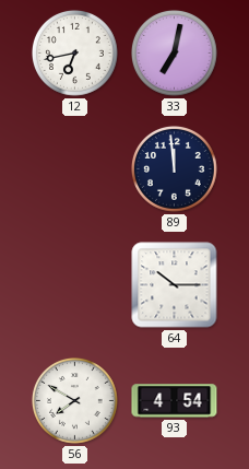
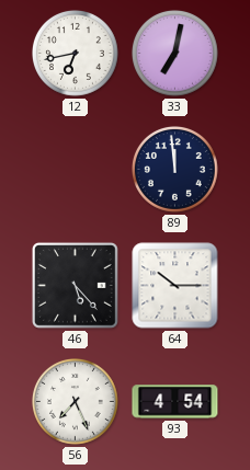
46: none -> 5:23 (75, 285)
56: 7:50 -> 7:26 (76, 402)
